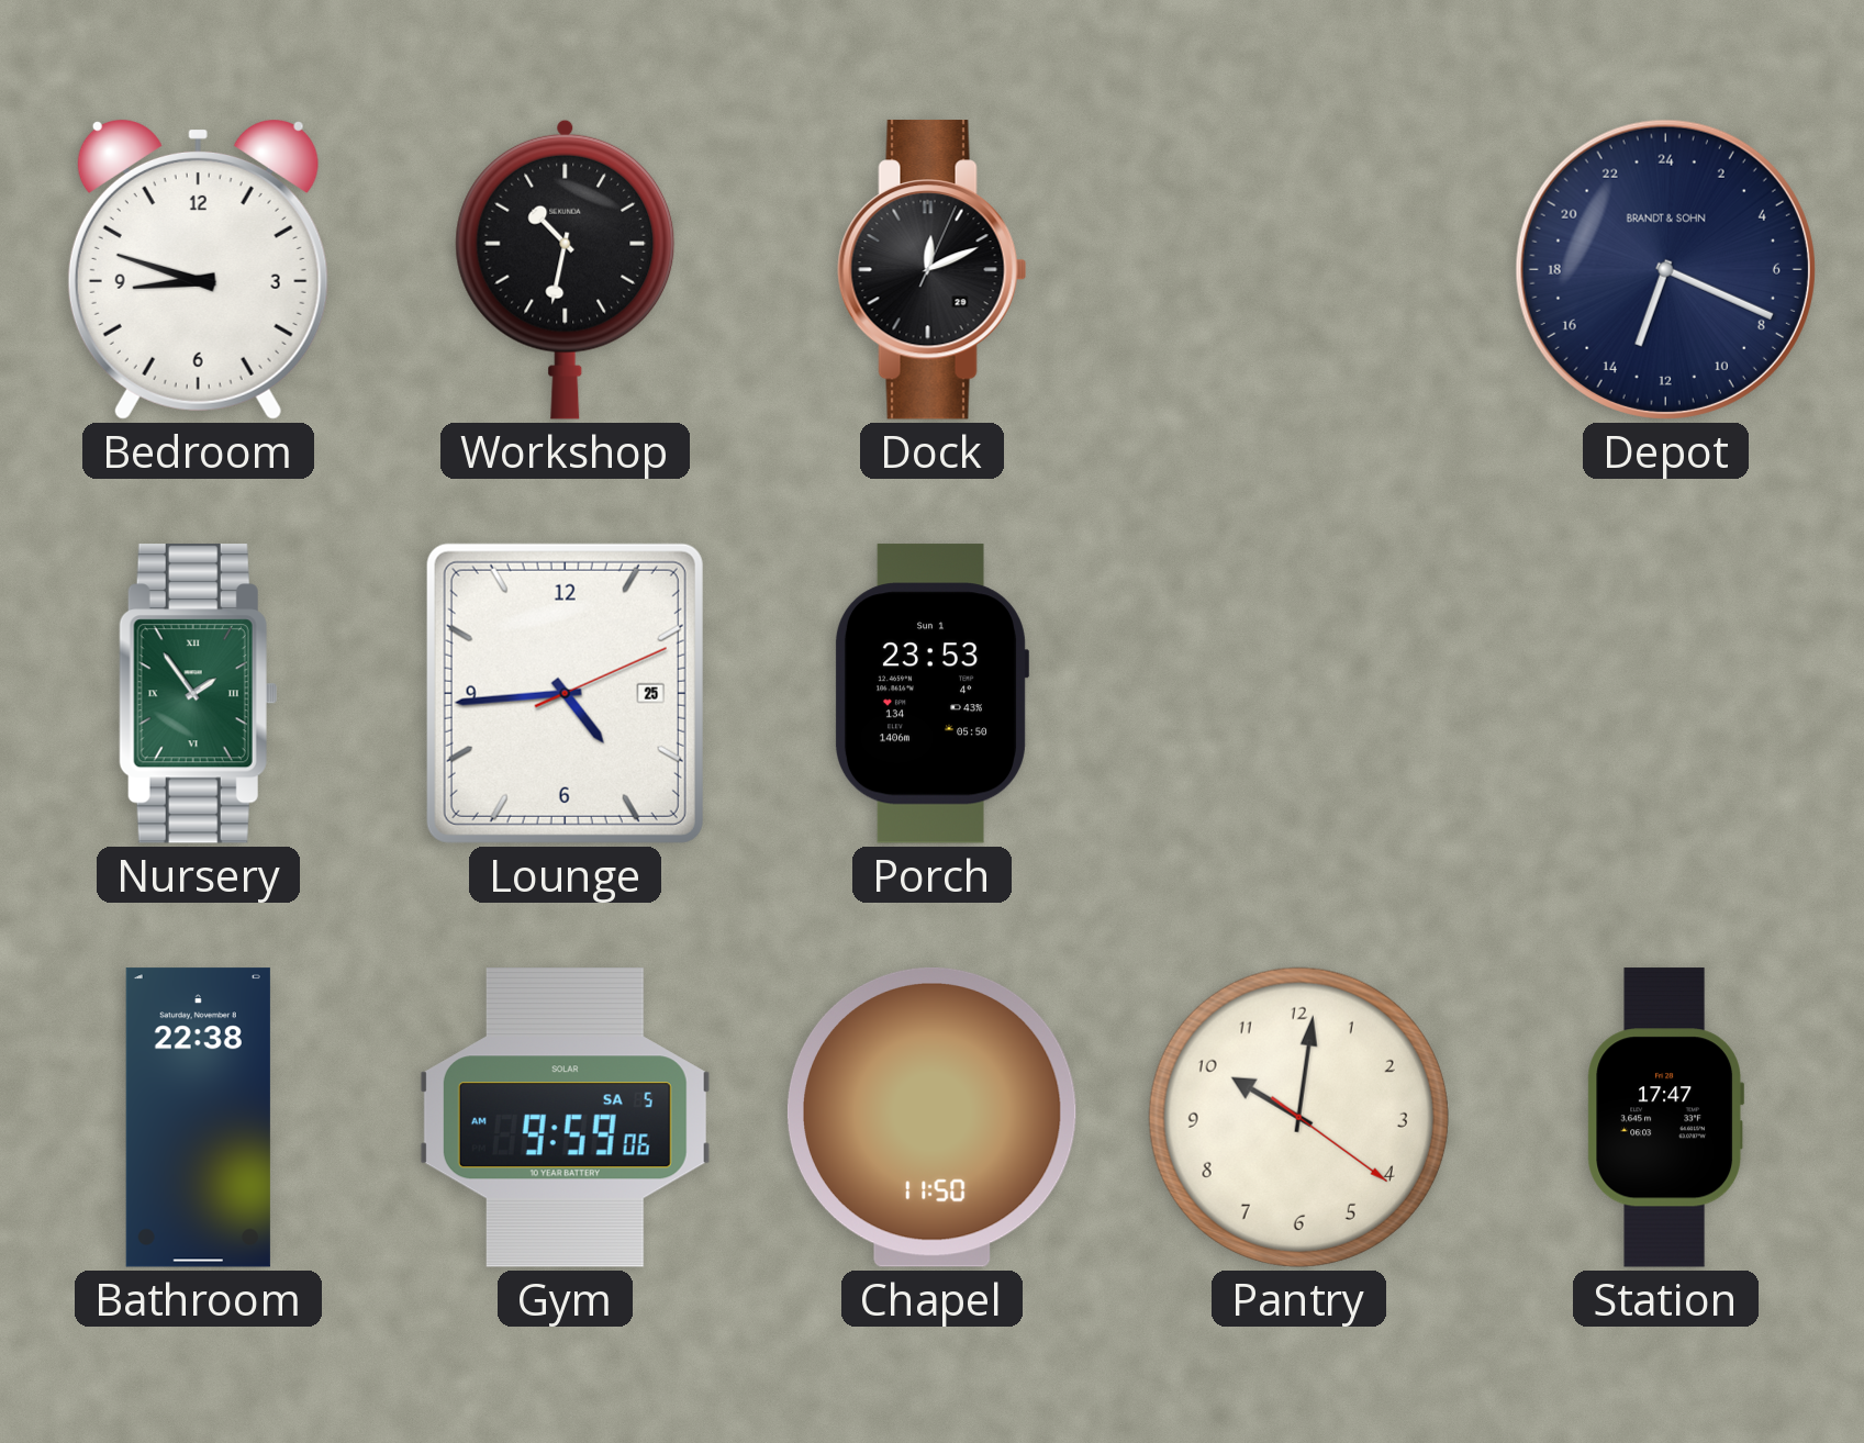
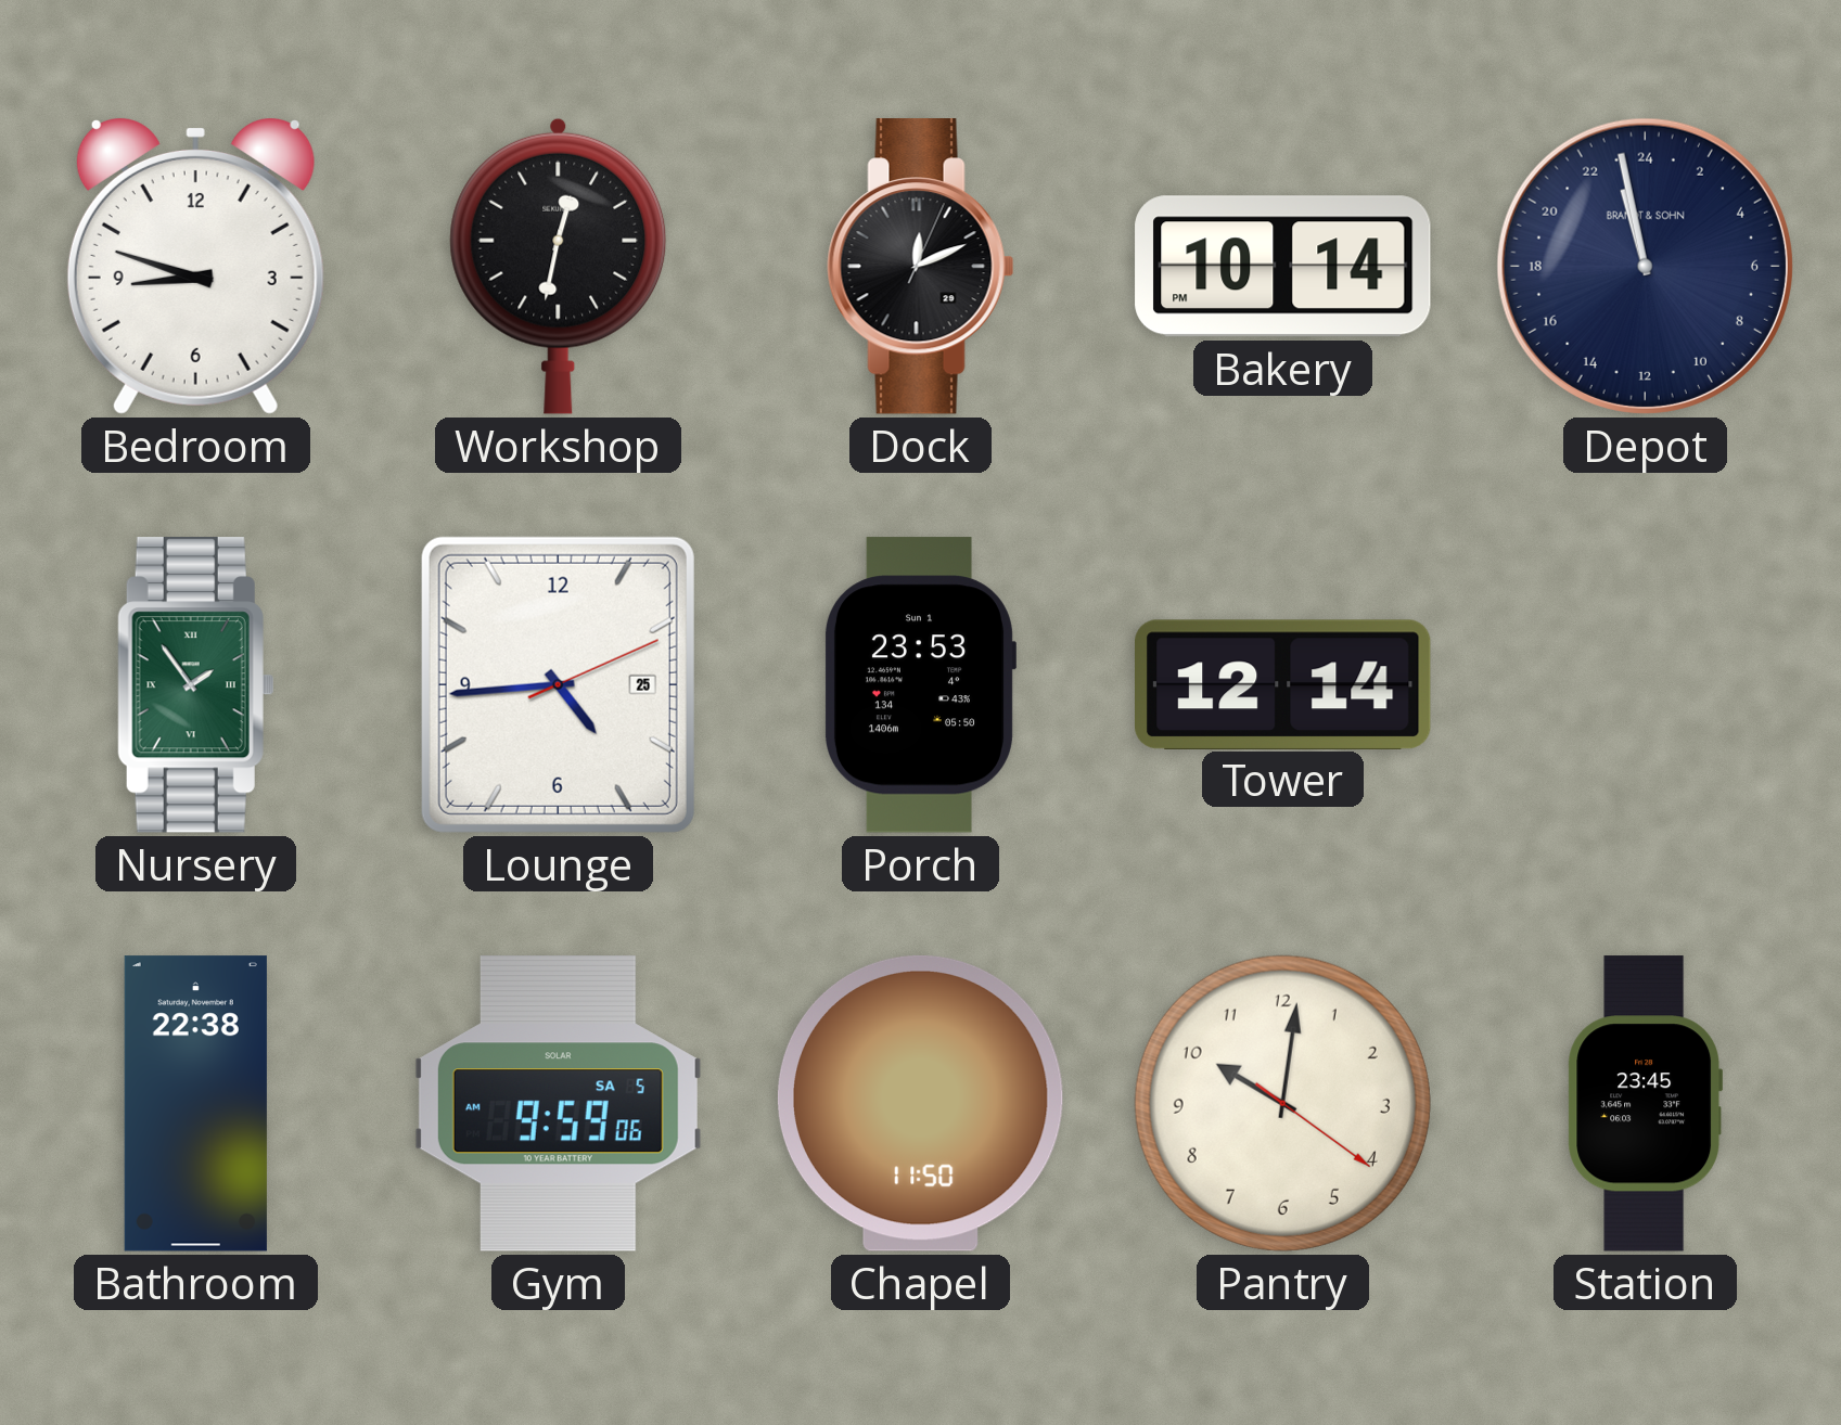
Workshop: 10:32 -> 12:32 (559, 266)
Bakery: none -> 10:14 (1283, 267)
Depot: 13:19 -> 22:58 (1645, 266)
Tower: none -> 12:14 (1283, 684)
Station: 17:47 -> 23:45 (1646, 1104)
